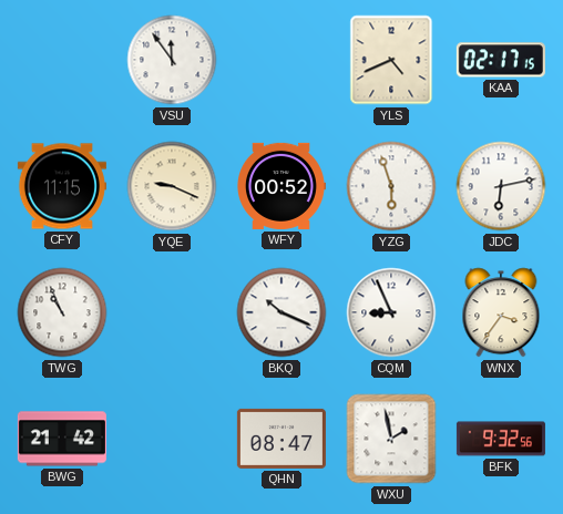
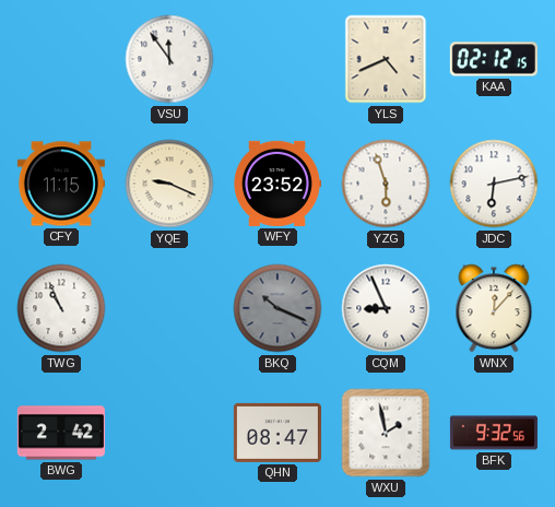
KAA: 02:17 -> 02:12 (494, 59)
WFY: 00:52 -> 23:52 (277, 184)
BKQ dial: white -> grey (277, 308)
WNX: 3:36 -> 12:07 (494, 308)
BWG: 21:42 -> 2:42 (61, 433)
